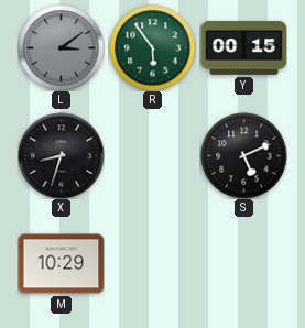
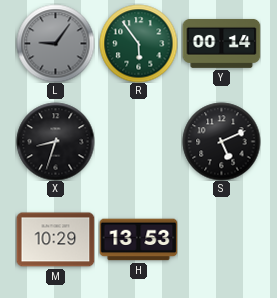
L: 3:09 -> 9:06 (55, 43)
Y: 00:15 -> 00:14 (221, 43)
H: none -> 13:53 (138, 240)
